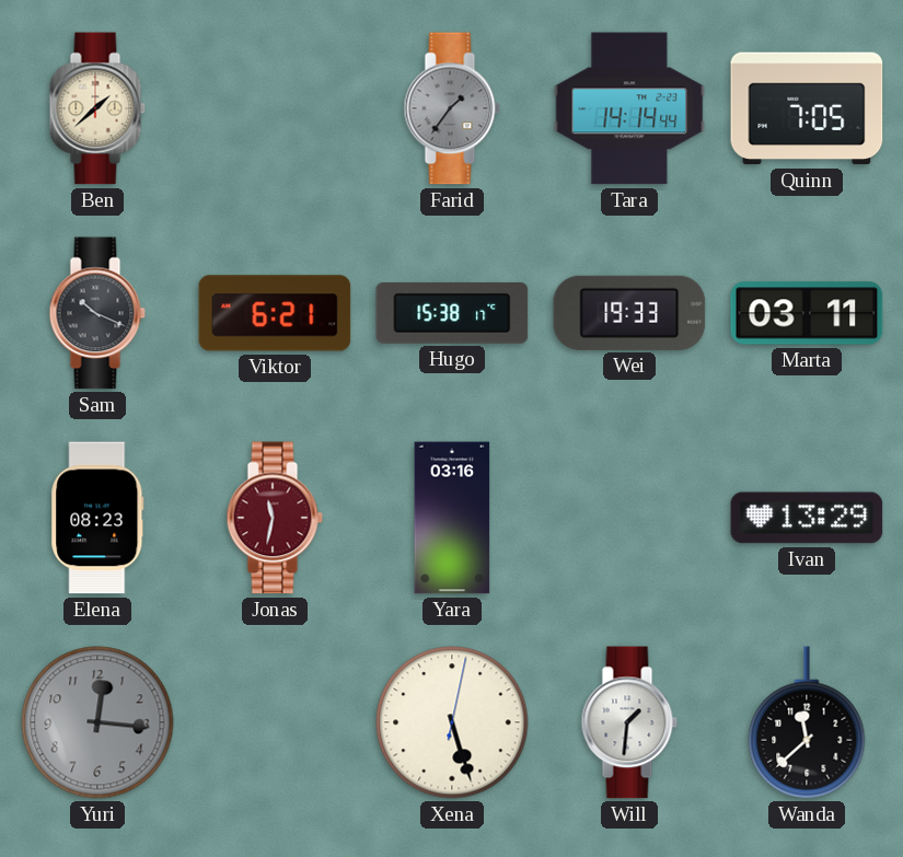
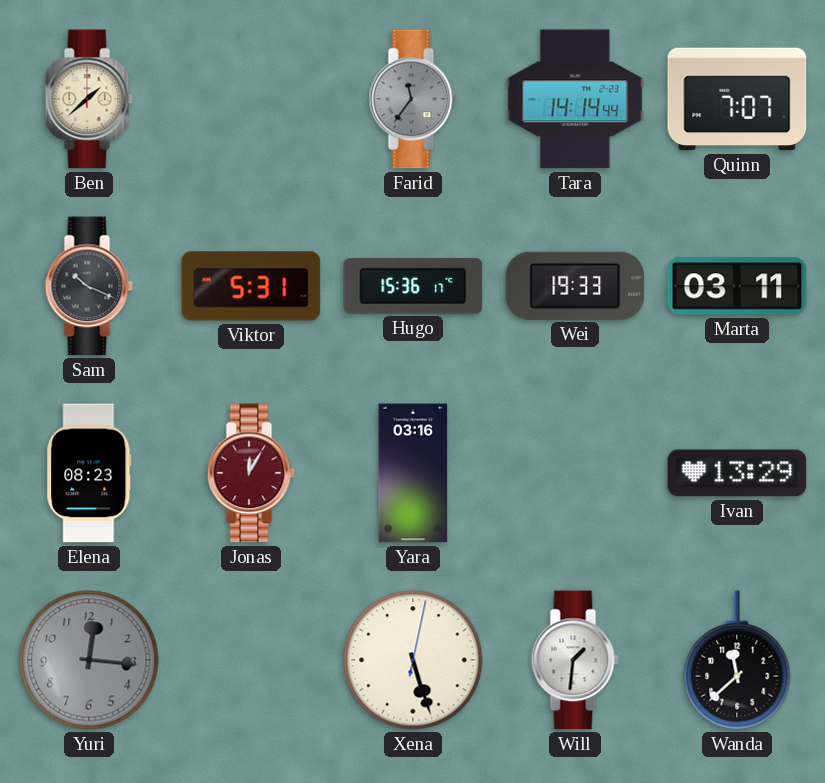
Farid: 1:36 -> 11:36 (413, 99)
Quinn: 7:05 -> 7:07 (737, 99)
Viktor: 6:21 -> 5:31 (251, 286)
Hugo: 15:38 -> 15:36 (413, 286)
Jonas: 11:32 -> 12:05 (251, 473)
